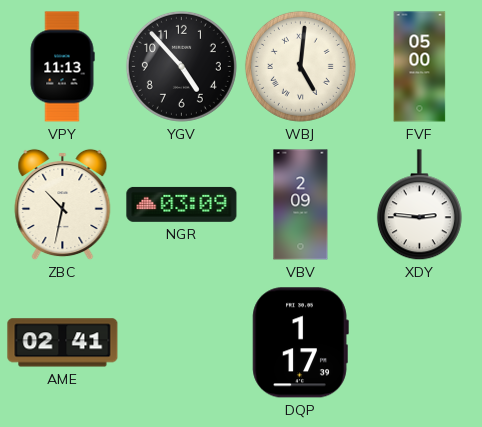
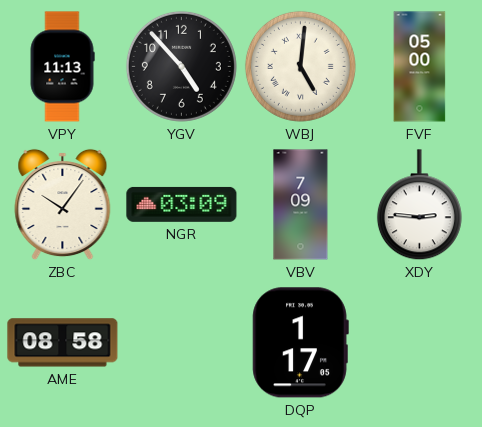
ZBC: 10:32 -> 10:06 (63, 205)
VBV: 2:09 -> 7:09 (301, 205)
AME: 02:41 -> 08:58 (63, 343)
DQP: 1:17:39 -> 1:17:05 (300, 343)
